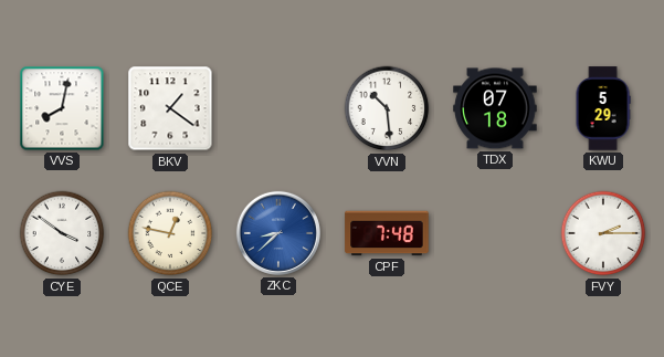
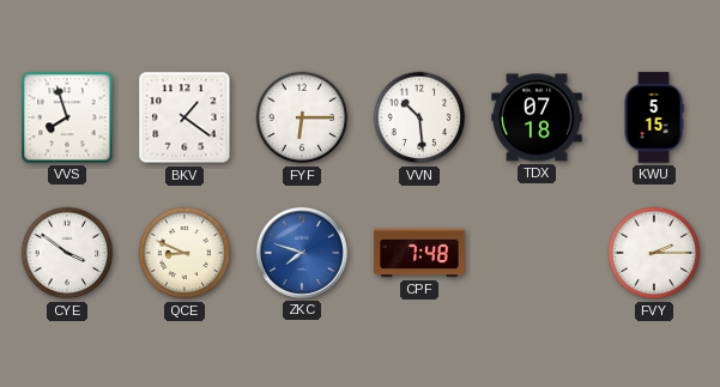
VVS: 8:02 -> 7:57 (67, 117)
FYF: none -> 6:15 (302, 117)
KWU: 5:29 -> 5:15 (654, 117)
QCE: 12:47 -> 8:49 (184, 253)
ZKC: 8:38 -> 7:48 (302, 253)
